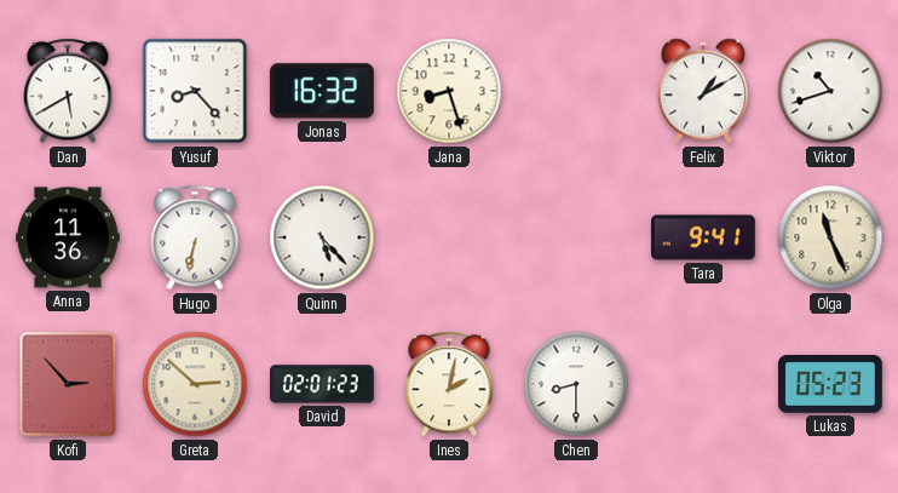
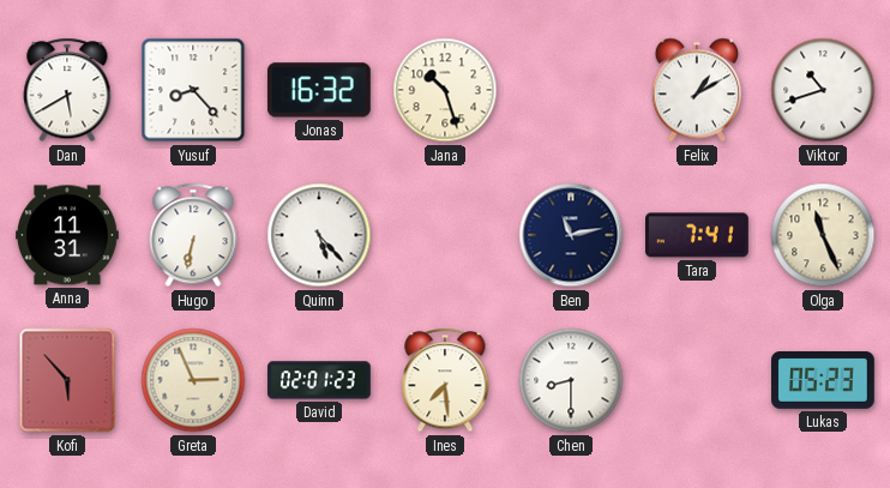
Jana: 8:27 -> 10:27 (445, 90)
Anna: 11:36 -> 11:31 (68, 235)
Ben: none -> 11:13 (571, 235)
Tara: 9:41 -> 7:41 (698, 235)
Kofi: 2:53 -> 5:53 (67, 380)
Greta: 2:52 -> 2:56 (193, 380)
Ines: 2:02 -> 7:29 (445, 380)
